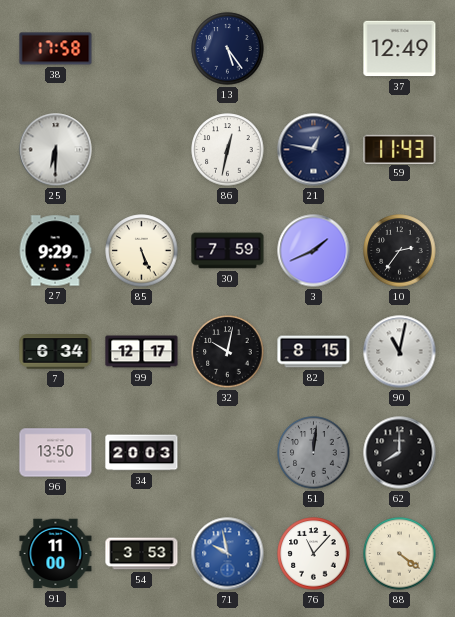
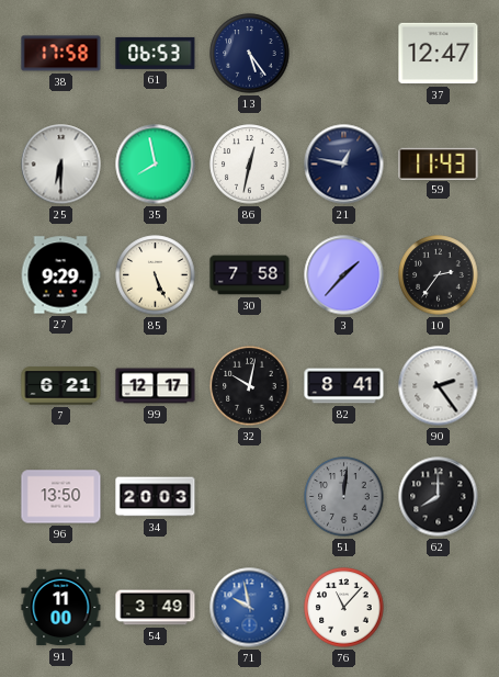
61: none -> 06:53 (156, 53)
37: 12:49 -> 12:47 (439, 54)
35: none -> 7:58 (156, 165)
30: 7:59 -> 7:58 (250, 275)
3: 1:41 -> 1:37 (344, 275)
7: 6:34 -> 6:21 (61, 386)
82: 8:15 -> 8:41 (344, 386)
90: 11:02 -> 2:24 (439, 386)
54: 3:53 -> 3:49 (156, 608)
88: 4:21 -> none (400, 554)
